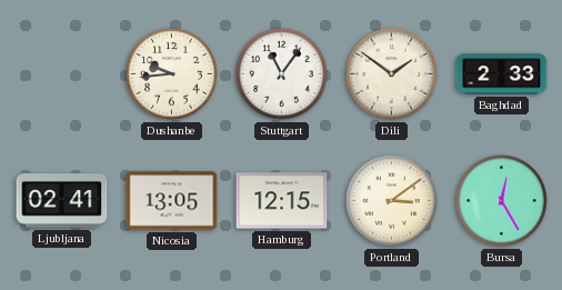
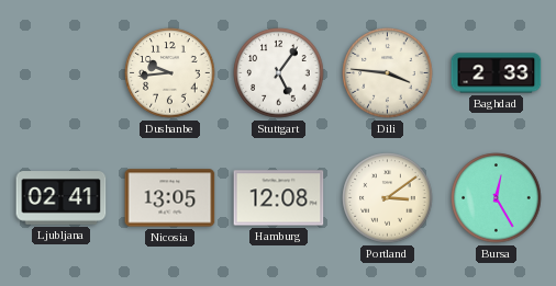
Stuttgart: 11:06 -> 5:06 (279, 73)
Dili: 1:51 -> 3:46 (388, 73)
Hamburg: 12:15 -> 12:08 (279, 198)
